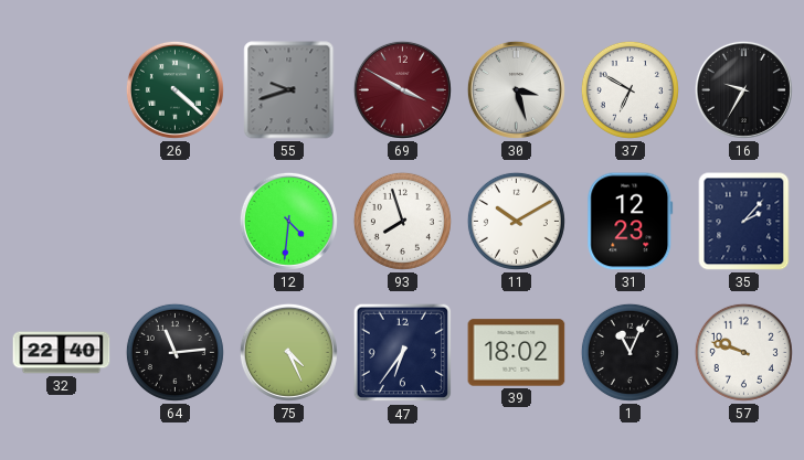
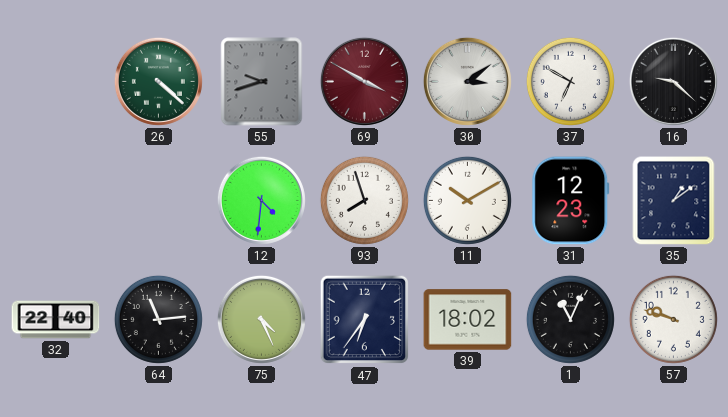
30: 3:27 -> 3:09 (467, 81)
16: 9:35 -> 9:22 (673, 81)
35: 2:07 -> 1:09 (674, 201)
